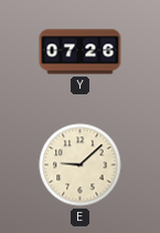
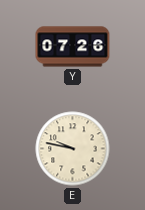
E: 9:08 -> 9:47 (73, 149)
